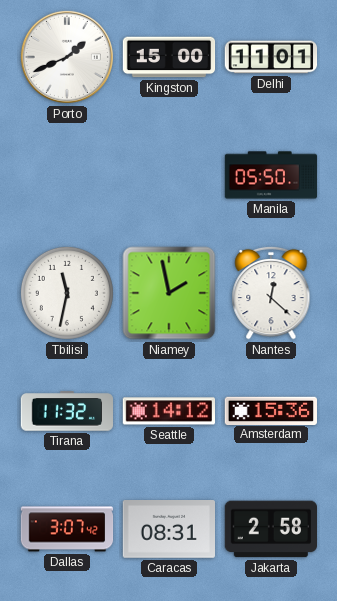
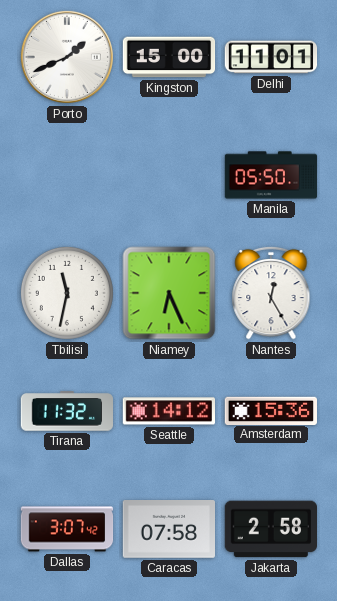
Niamey: 1:58 -> 6:26 (169, 293)
Nantes: 12:22 -> 12:25 (271, 293)
Caracas: 08:31 -> 07:58 (168, 530)
